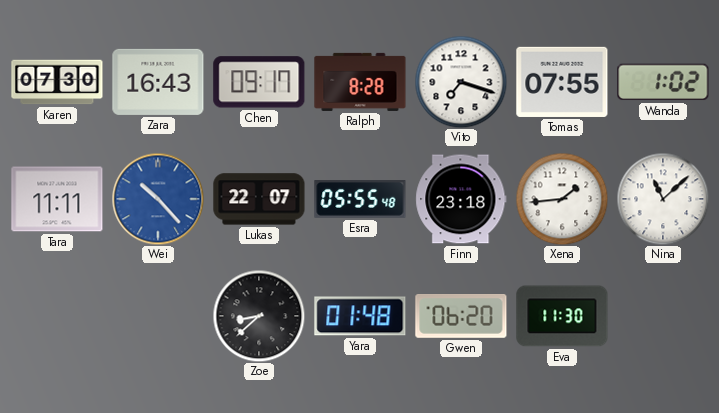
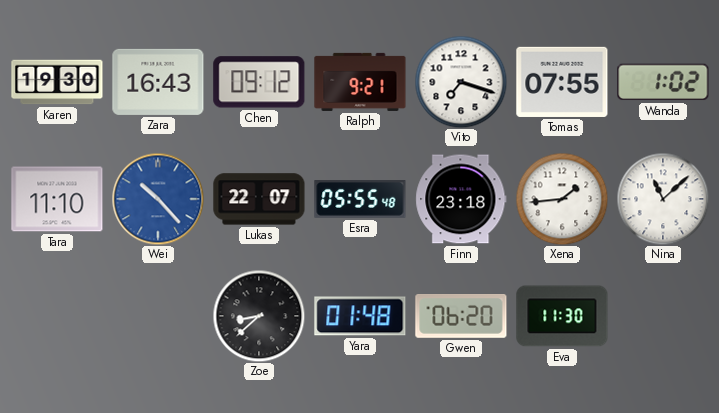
Karen: 07:30 -> 19:30 (57, 82)
Chen: 09:17 -> 09:12 (259, 82)
Ralph: 8:28 -> 9:21 (360, 82)
Tara: 11:11 -> 11:10 (57, 199)
